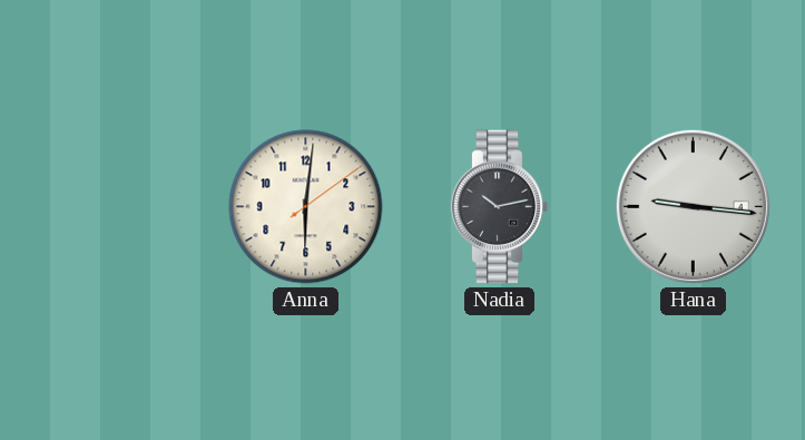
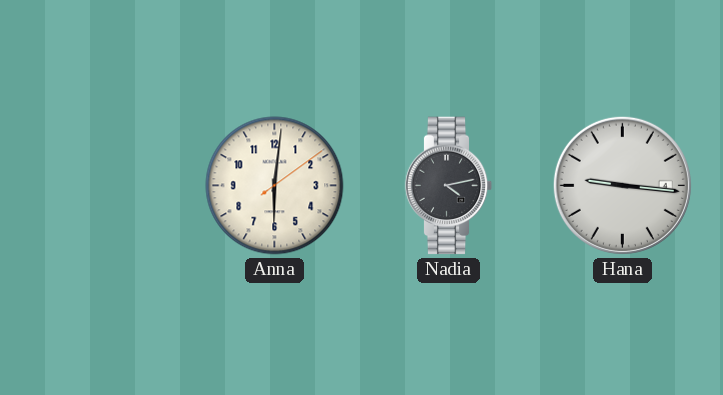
Nadia: 10:13 -> 4:13 (449, 186)
